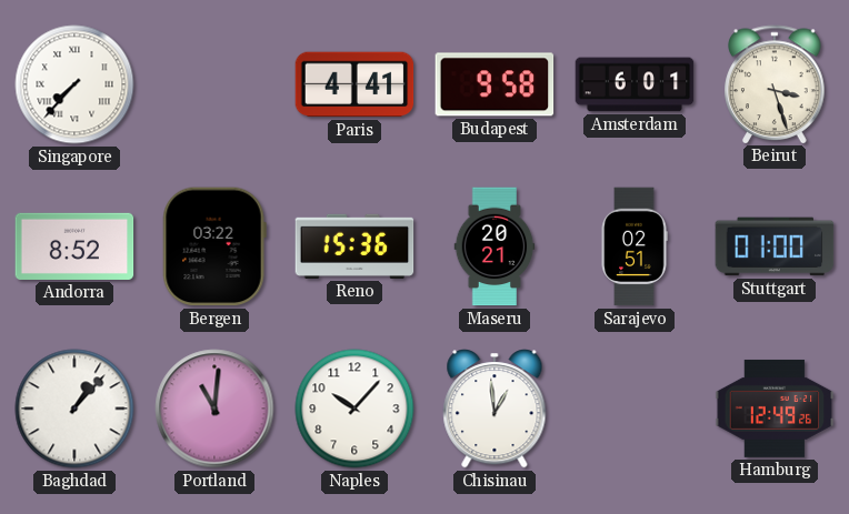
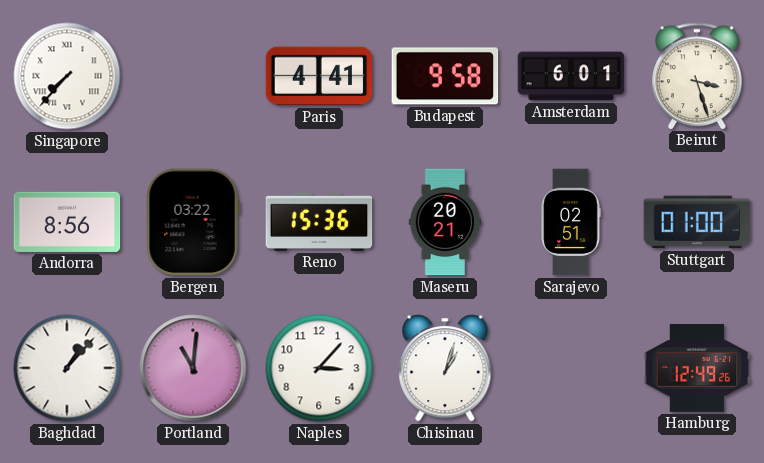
Andorra: 8:52 -> 8:56 (67, 222)
Naples: 10:07 -> 3:07 (319, 368)
Chisinau: 12:59 -> 1:03 (445, 368)
